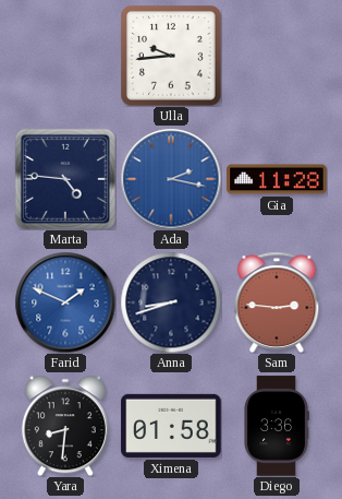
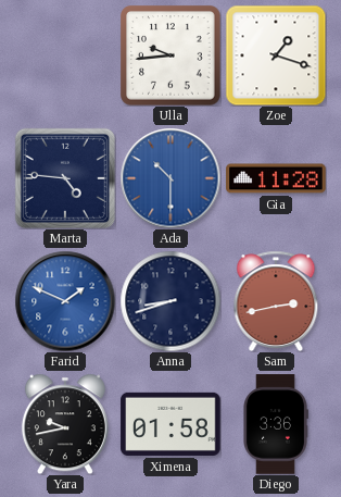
Zoe: none -> 1:18 (276, 55)
Ada: 2:17 -> 10:30 (171, 178)
Sam: 2:46 -> 2:43 (276, 300)
Yara: 8:31 -> 9:43 (65, 424)
